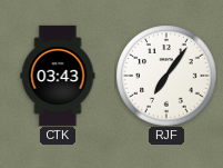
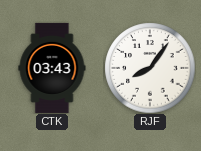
RJF: 7:06 -> 8:06 (150, 68)
